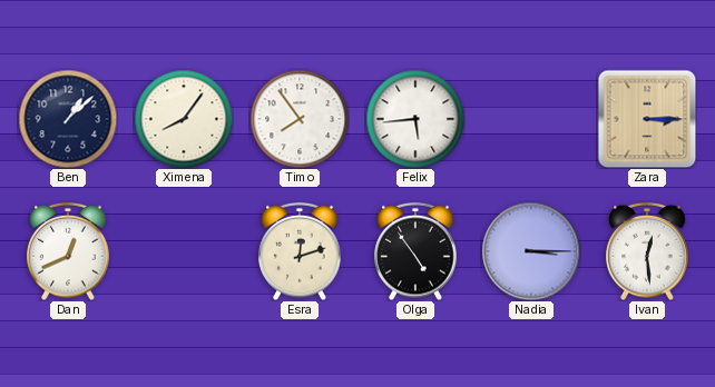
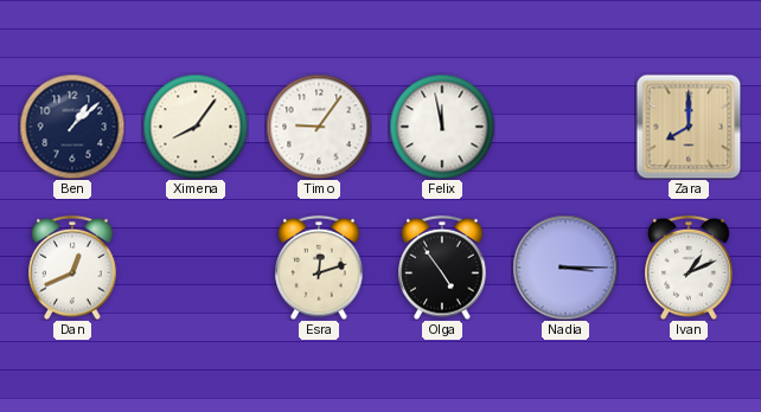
Timo: 7:54 -> 9:06 (319, 127)
Felix: 5:44 -> 11:58 (442, 127)
Zara: 3:15 -> 8:00 (689, 127)
Ivan: 12:29 -> 1:11 (689, 268)
